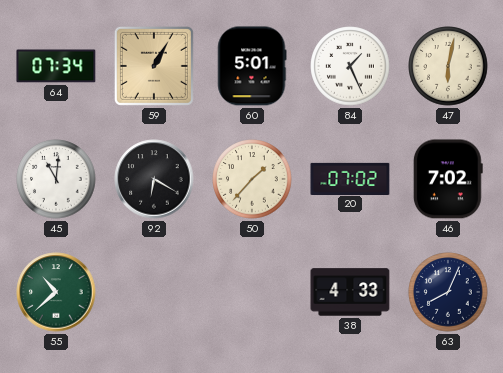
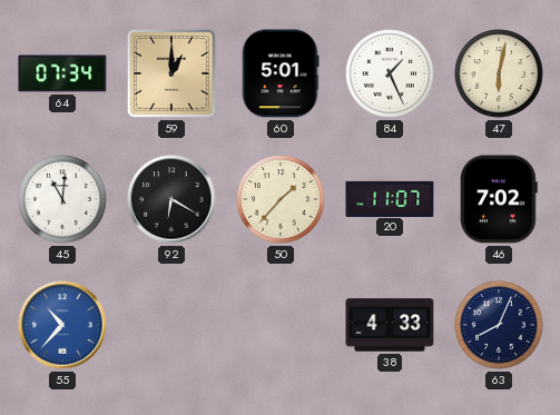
59: 1:05 -> 1:00 (171, 73)
20: 07:02 -> 11:07 (390, 198)
55: 10:38 -> 10:37 (62, 325)
55 dial: green -> blue (62, 325)
